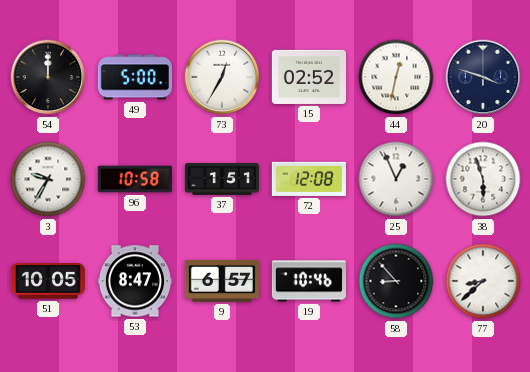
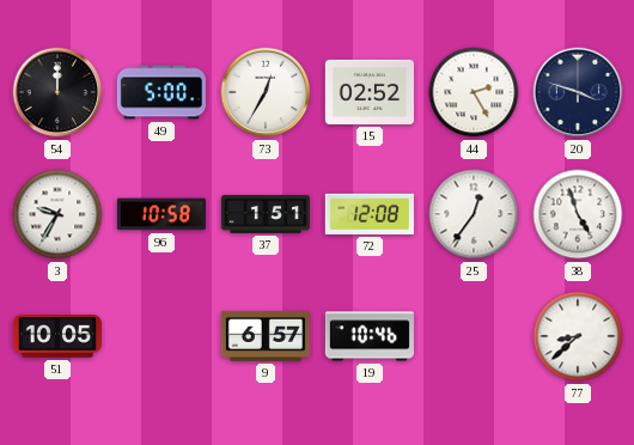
44: 12:32 -> 2:25 (474, 92)
25: 12:56 -> 12:36 (474, 214)
38: 5:57 -> 4:57 (578, 214)
53: 8:47 -> none (135, 281)
58: 8:53 -> none (396, 281)
